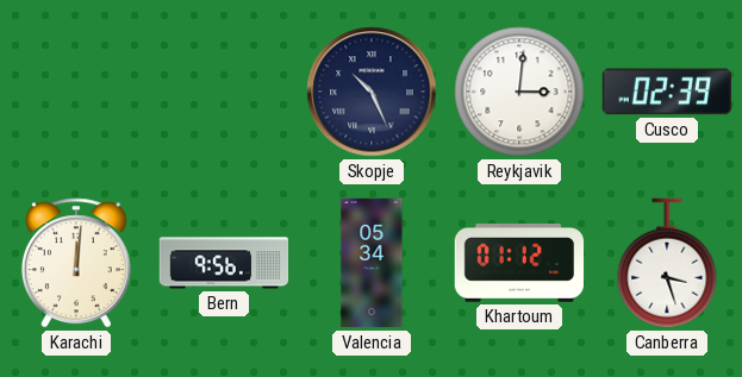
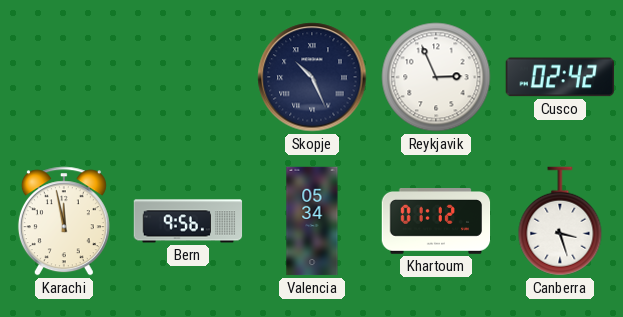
Reykjavik: 3:01 -> 2:56 (436, 77)
Cusco: 02:39 -> 02:42 (559, 77)
Karachi: 12:01 -> 11:58 (64, 221)
